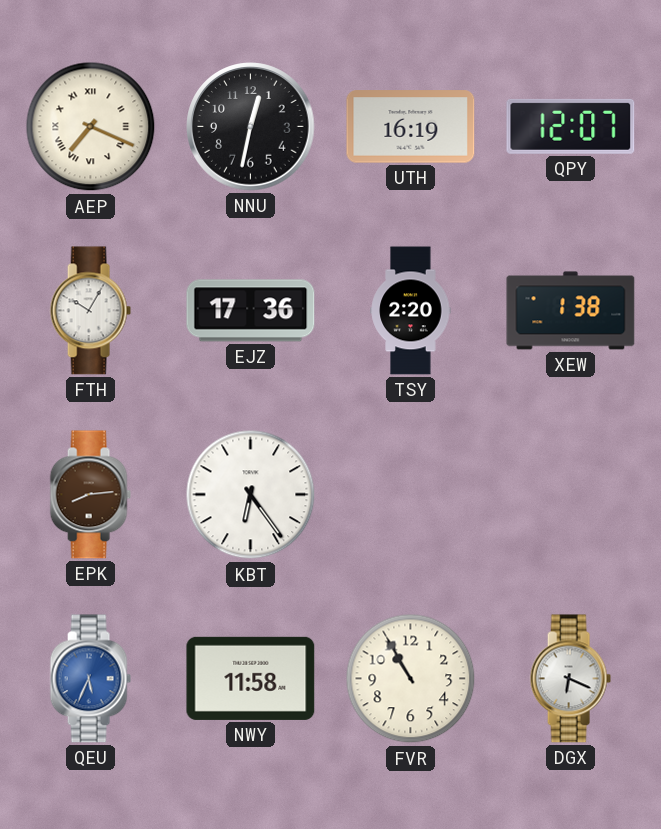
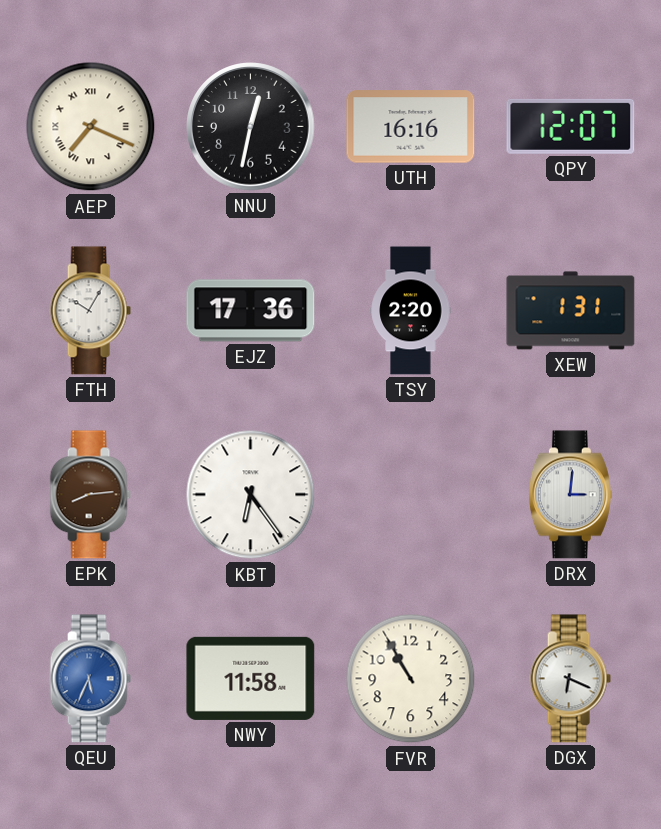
UTH: 16:19 -> 16:16 (411, 127)
XEW: 1:38 -> 1:31 (571, 311)
DRX: none -> 3:01 (570, 495)
